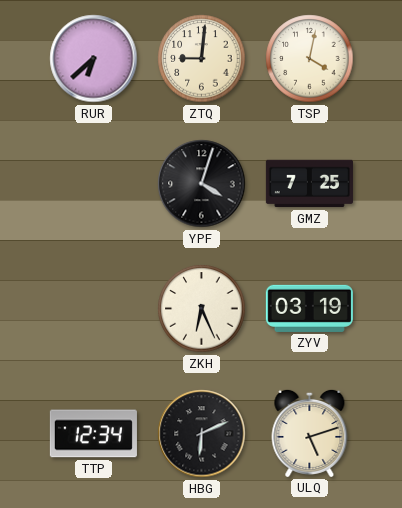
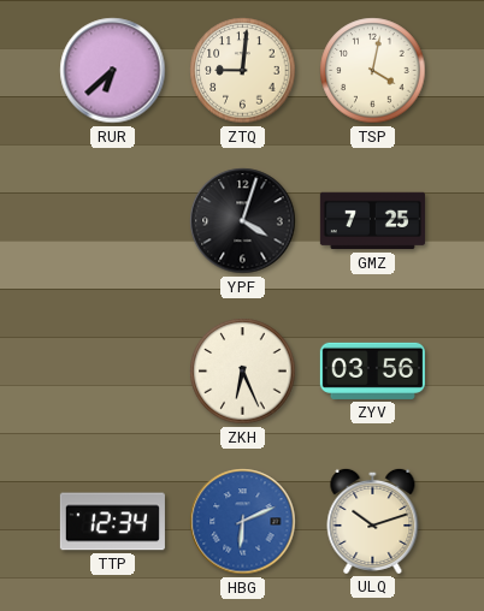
ZYV: 03:19 -> 03:56 (372, 370)
HBG dial: black -> blue (243, 522)
ULQ: 5:12 -> 10:12 (373, 521)
